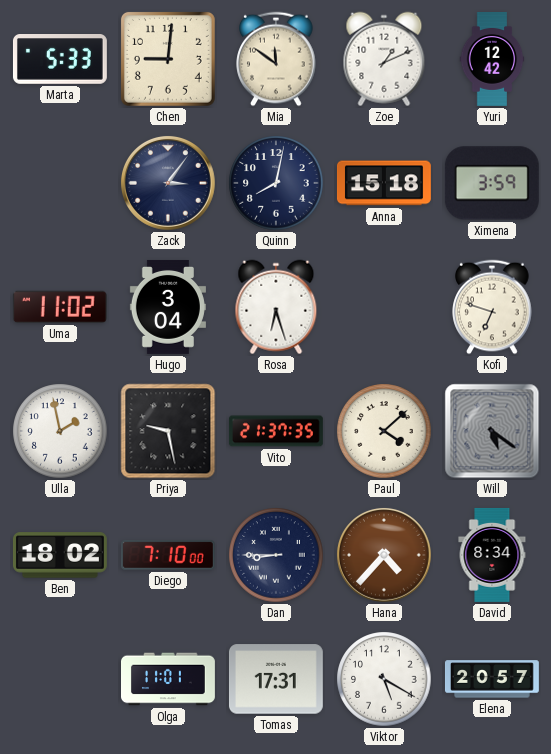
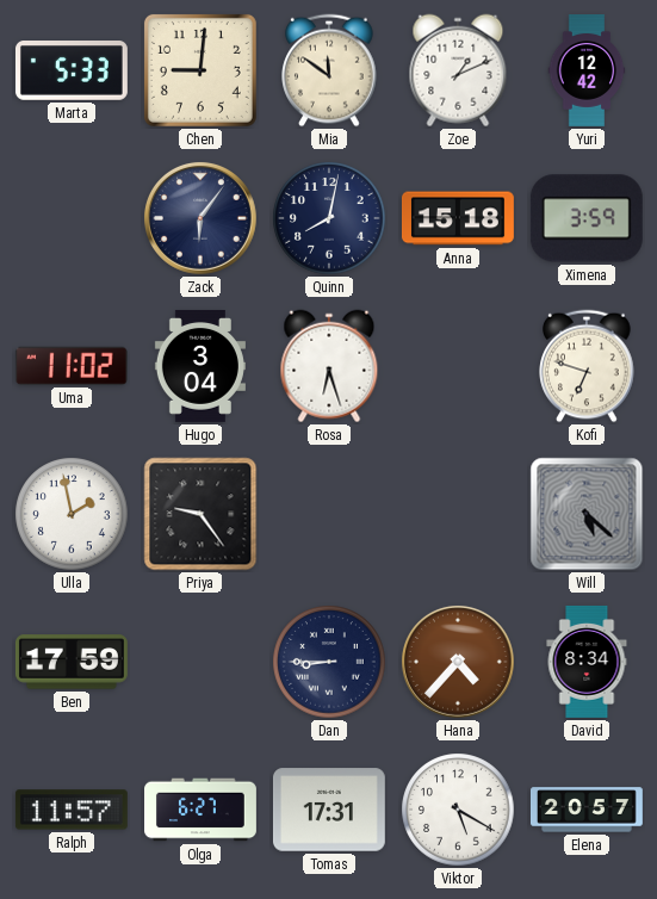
Zack: 3:06 -> 6:06 (200, 218)
Priya: 9:28 -> 9:24 (200, 514)
Vito: 21:37 -> none (276, 431)
Paul: 4:08 -> none (384, 431)
Will: 5:21 -> 5:22 (587, 514)
Ben: 18:02 -> 17:59 (72, 662)
Diego: 7:10 -> none (168, 555)
Ralph: none -> 11:57 (72, 810)
Olga: 11:01 -> 6:27 (202, 810)
